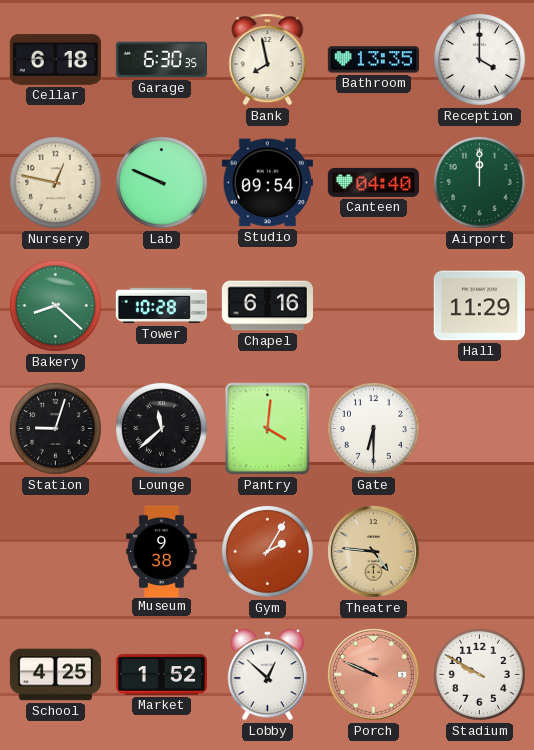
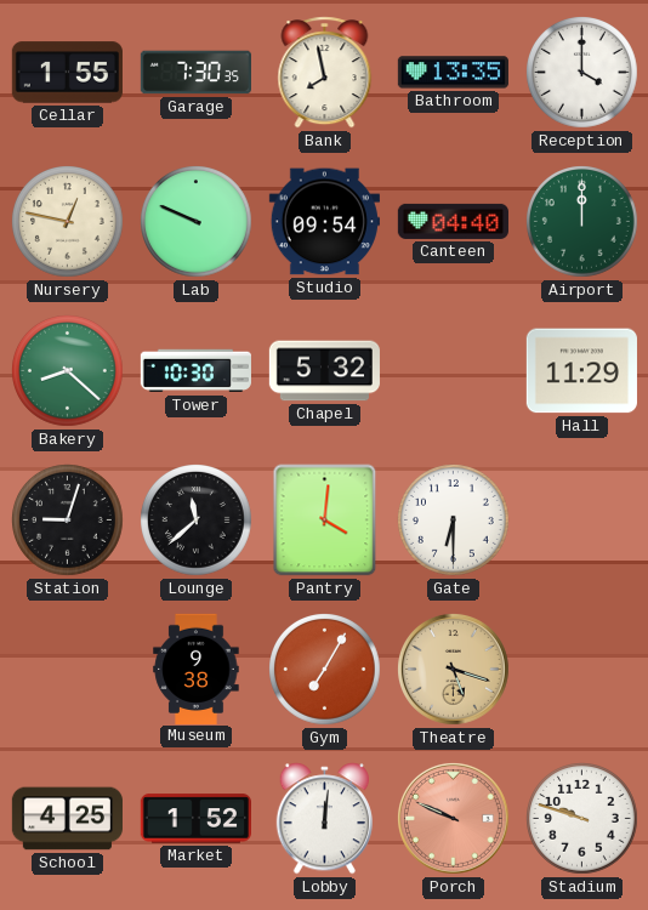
Cellar: 6:18 -> 1:55 (67, 73)
Garage: 6:30 -> 7:30 (195, 73)
Tower: 10:28 -> 10:30 (195, 371)
Chapel: 6:16 -> 5:32 (324, 371)
Gym: 2:05 -> 7:05 (325, 670)
Theatre: 4:46 -> 5:18 (453, 669)
Lobby: 12:52 -> 12:01 (324, 819)
Stadium: 9:50 -> 9:48 (582, 819)
